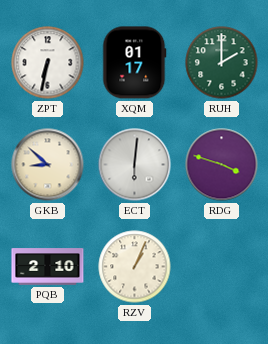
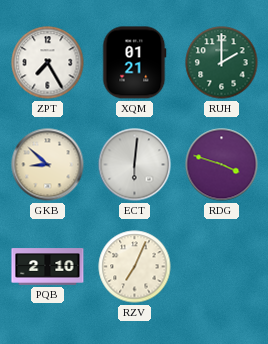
ZPT: 6:32 -> 7:25 (48, 63)
XQM: 01:17 -> 01:21 (135, 63)
RZV: 1:04 -> 7:04 (135, 267)
